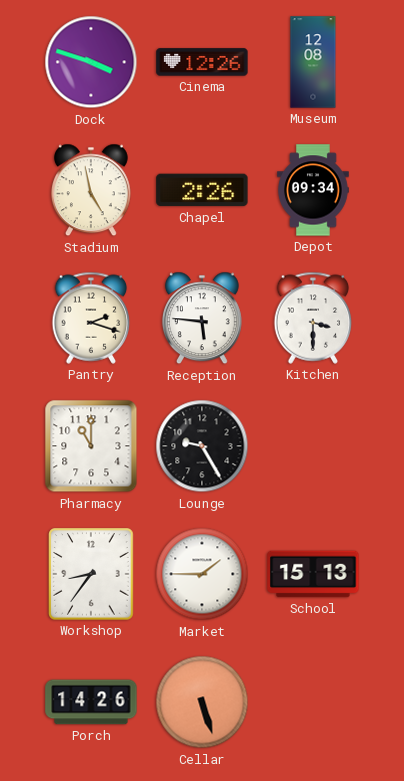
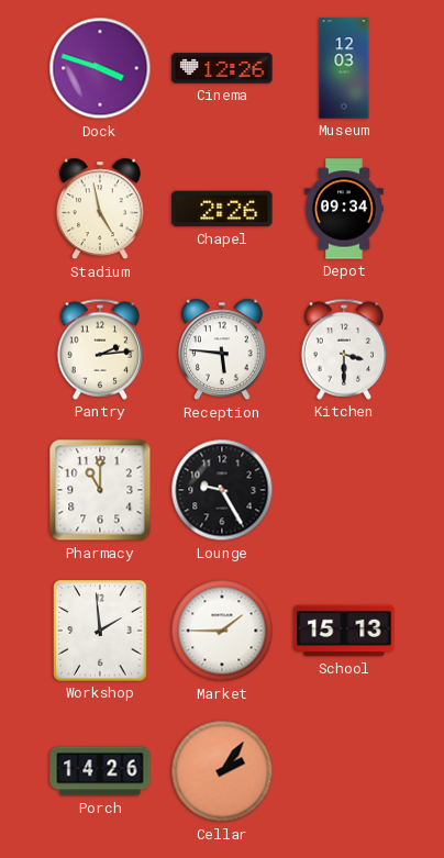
Museum: 12:08 -> 12:03 (344, 68)
Pantry: 2:18 -> 2:14 (100, 349)
Workshop: 8:36 -> 1:59 (100, 631)
Cellar: 5:27 -> 2:06 (222, 771)
